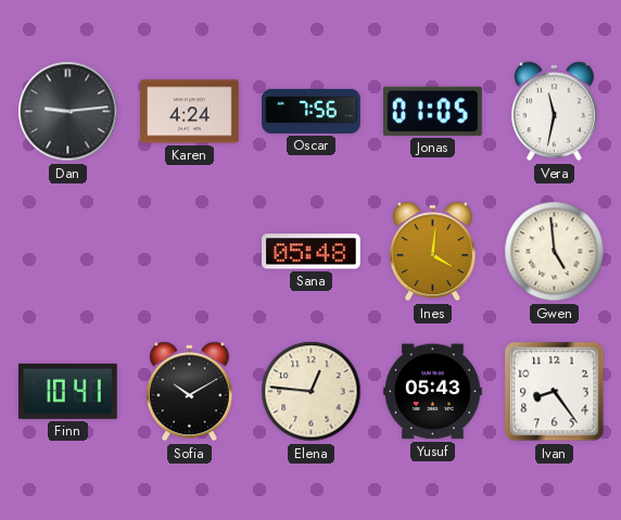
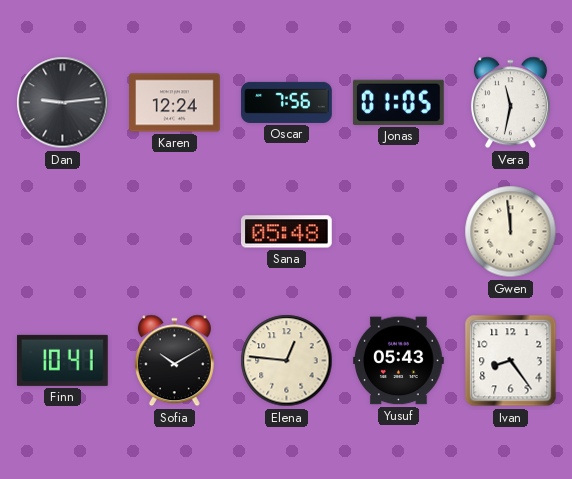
Karen: 4:24 -> 12:24 (175, 103)
Ines: 4:01 -> none (432, 252)
Gwen: 4:59 -> 11:59 (511, 232)
